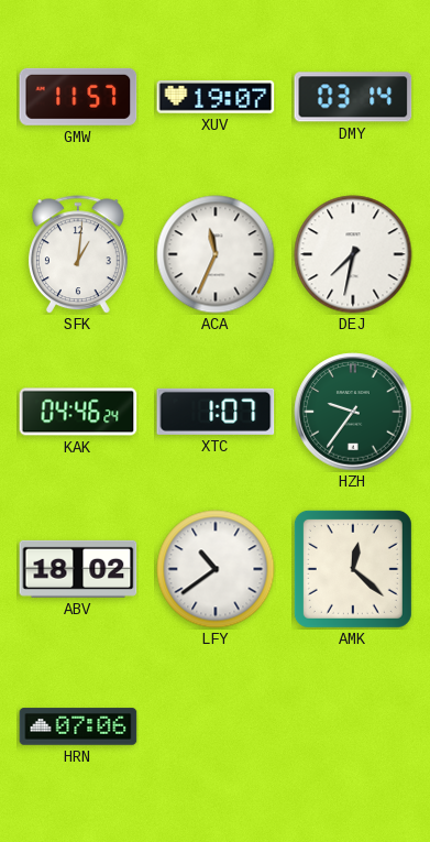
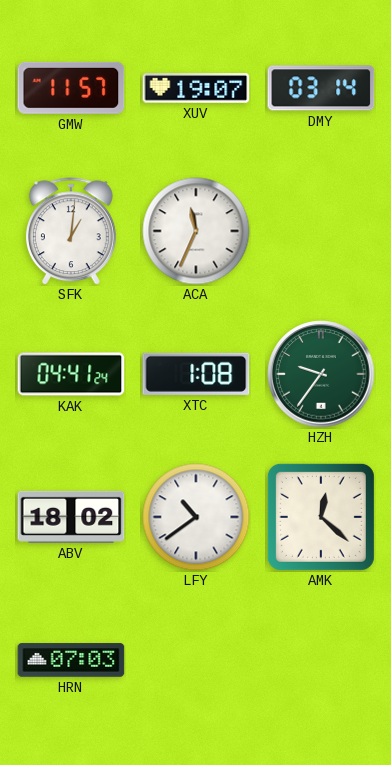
DEJ: 7:32 -> none (353, 254)
KAK: 04:46 -> 04:41 (71, 374)
XTC: 1:07 -> 1:08 (196, 374)
HRN: 07:06 -> 07:03 (71, 660)
